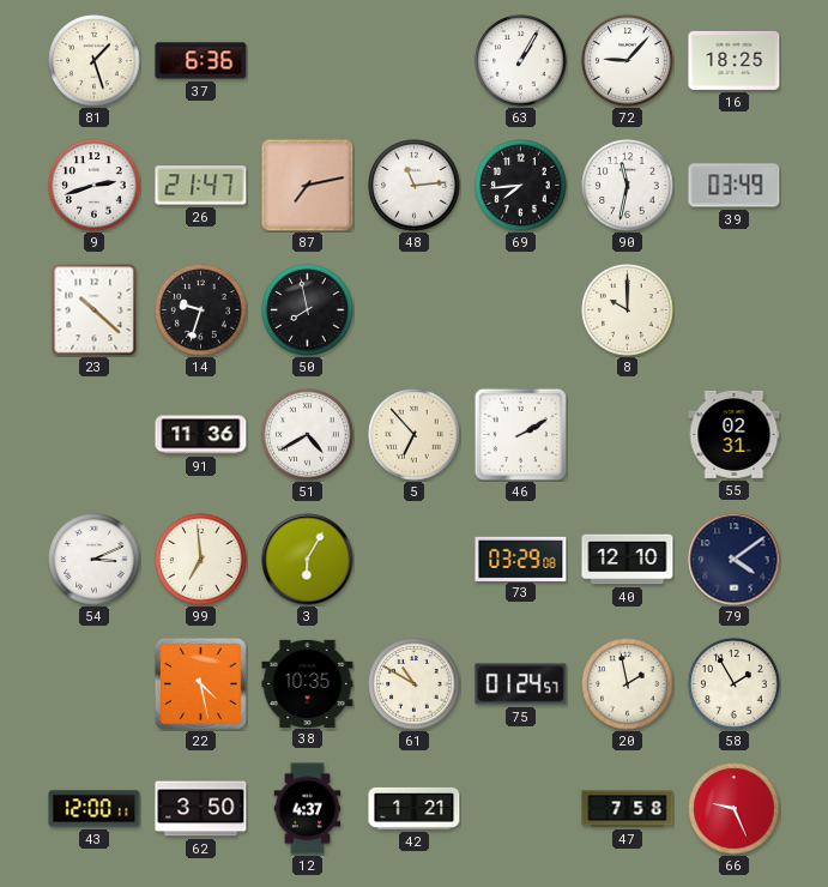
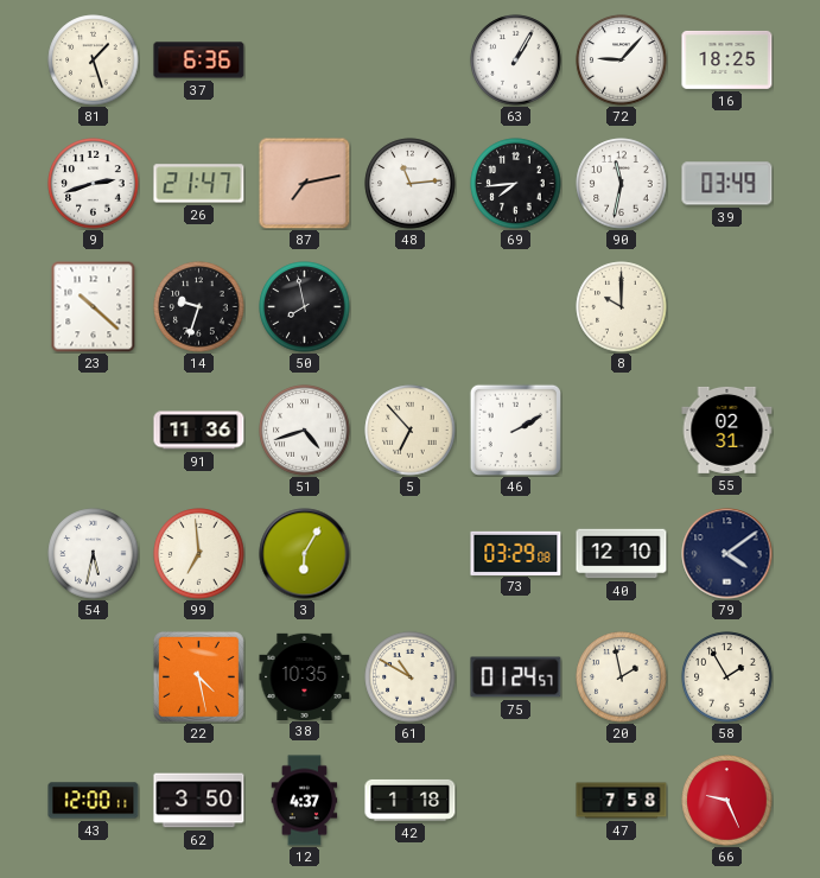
51: 4:40 -> 4:42 (305, 431)
54: 3:11 -> 5:32 (94, 554)
42: 1:21 -> 1:18 (411, 800)
